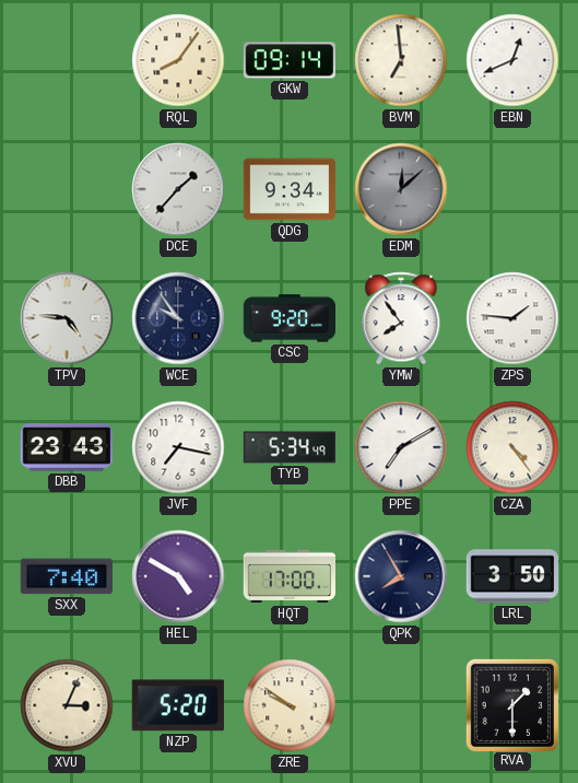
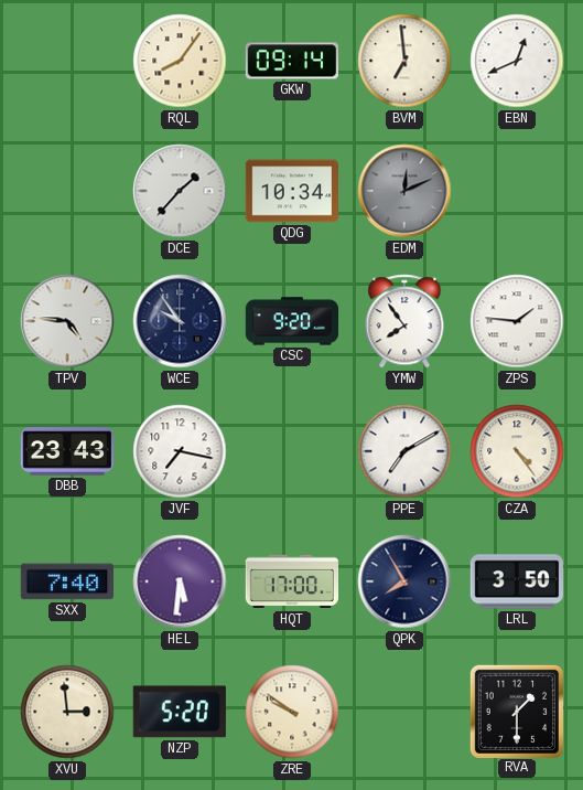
QDG: 9:34 -> 10:34 (291, 191)
EDM: 12:08 -> 12:11 (404, 191)
TYB: 5:34 -> none (288, 447)
HEL: 4:50 -> 5:31 (180, 581)
XVU: 3:04 -> 2:59 (67, 712)
